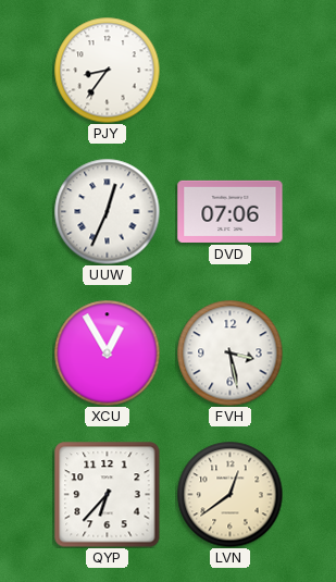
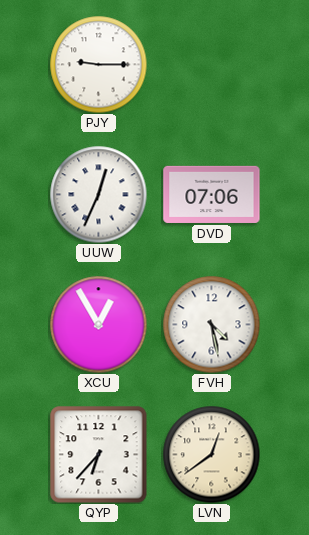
PJY: 8:36 -> 9:15 (98, 64)
FVH: 3:28 -> 4:28 (211, 324)
